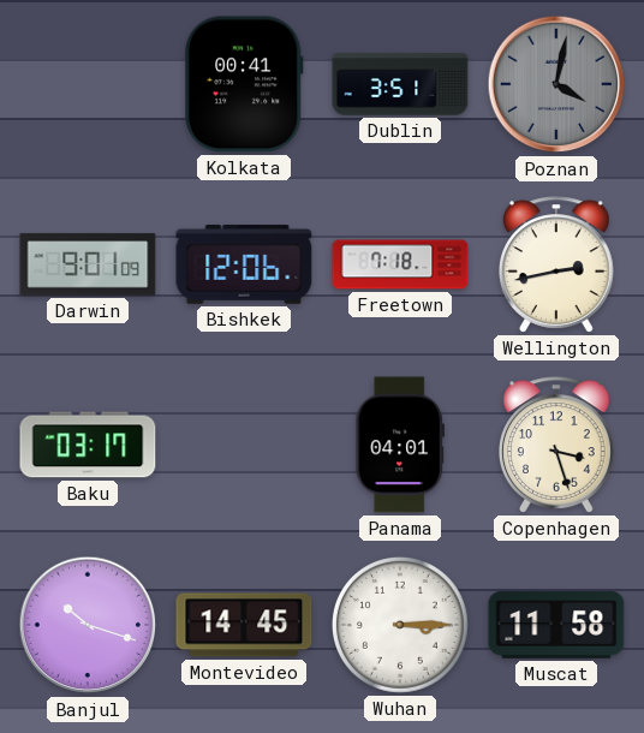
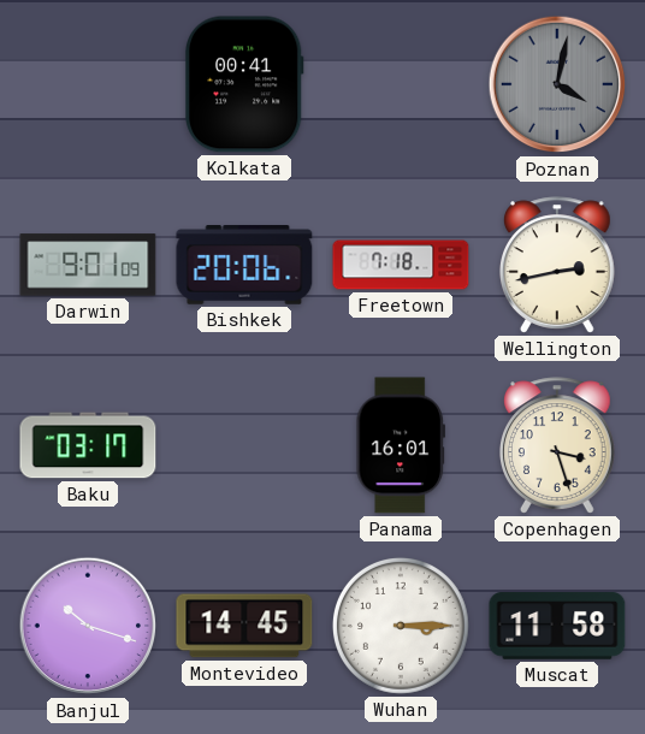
Dublin: 3:51 -> none (400, 84)
Bishkek: 12:06 -> 20:06 (244, 266)
Panama: 04:01 -> 16:01 (400, 445)
